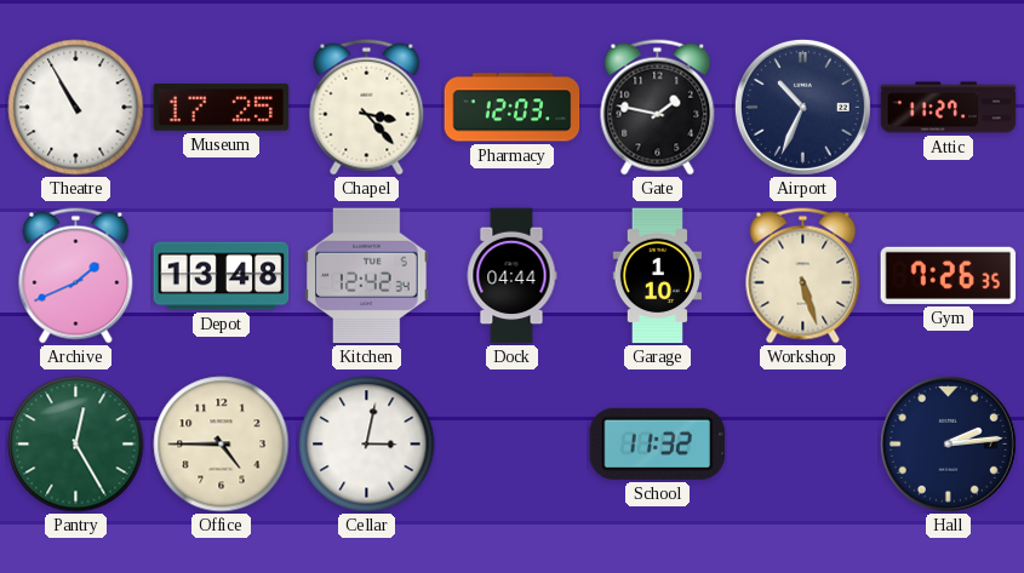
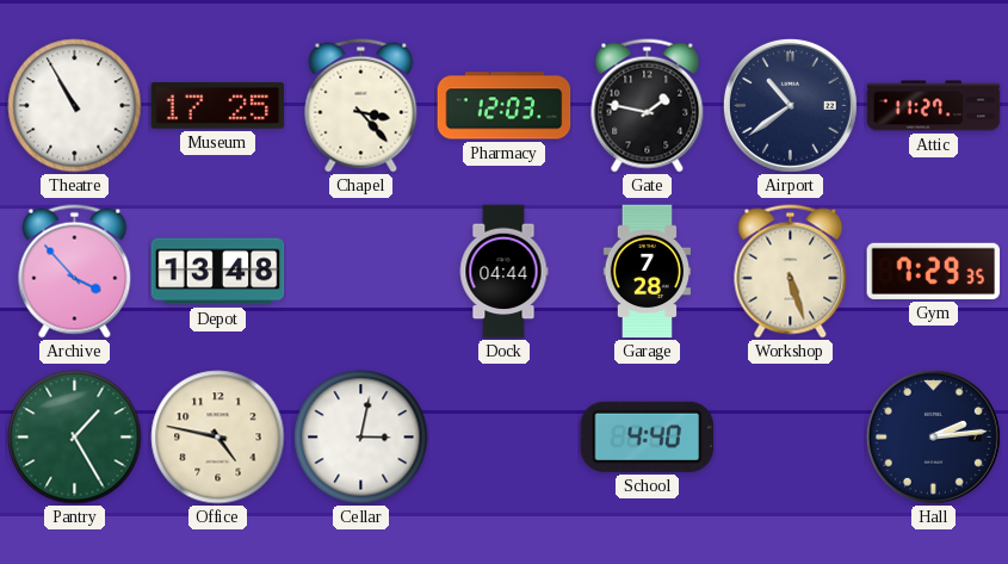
Airport: 10:34 -> 10:39 (790, 105)
Archive: 1:41 -> 3:53 (75, 272)
Kitchen: 12:42 -> none (367, 276)
Garage: 1:10 -> 7:28 (647, 272)
Gym: 7:26 -> 7:29 (934, 271)
Pantry: 12:25 -> 1:25 (75, 438)
Office: 4:45 -> 4:47 (218, 438)
School: 11:32 -> 4:40 (648, 436)
